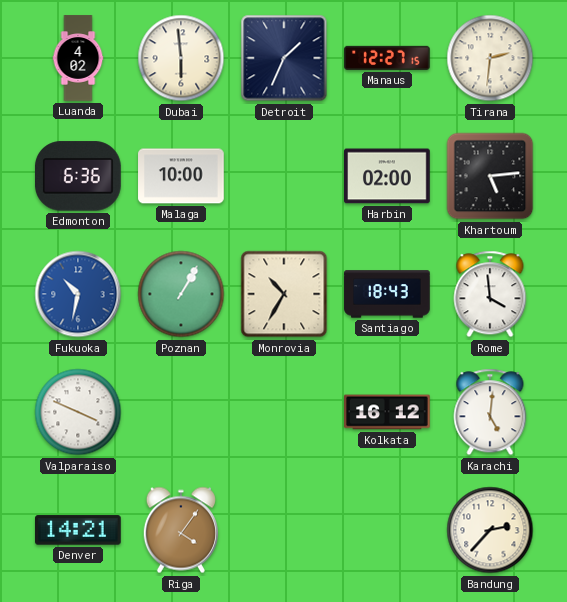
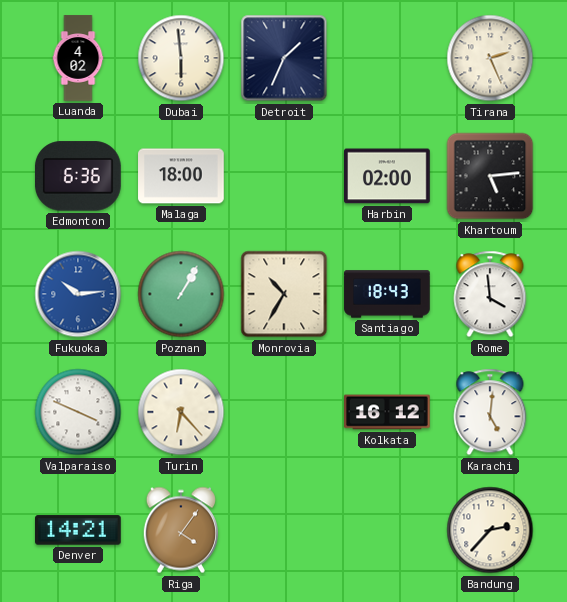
Manaus: 12:27 -> none (387, 58)
Tirana: 2:31 -> 2:26 (490, 58)
Malaga: 10:00 -> 18:00 (181, 176)
Fukuoka: 10:32 -> 10:14 (78, 294)
Turin: none -> 6:23 (181, 412)
